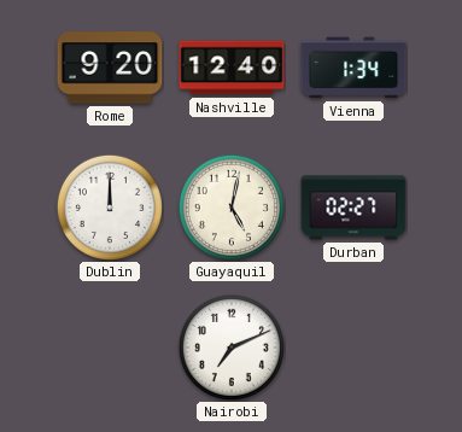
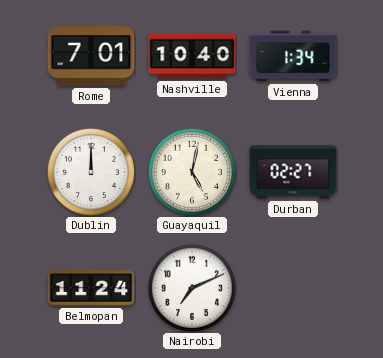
Rome: 9:20 -> 7:01 (91, 56)
Nashville: 12:40 -> 10:40 (192, 56)
Belmopan: none -> 11:24 (91, 288)
